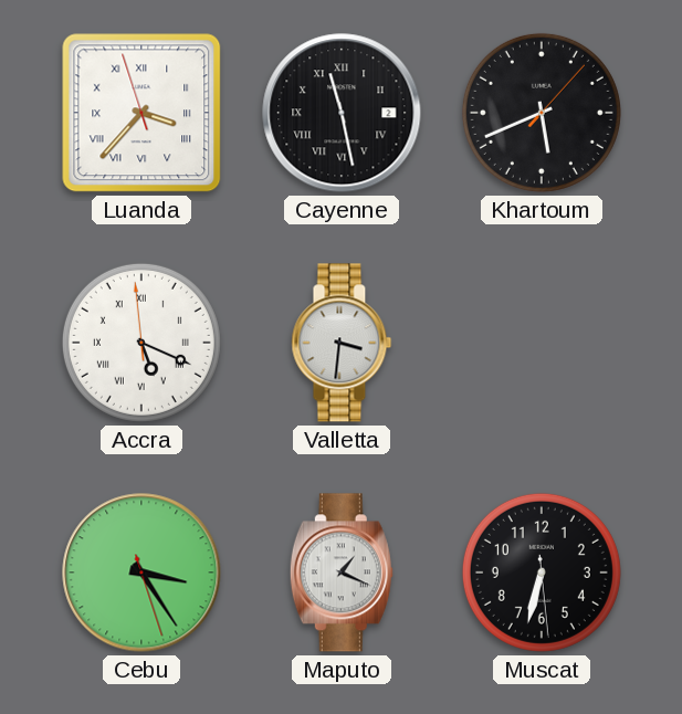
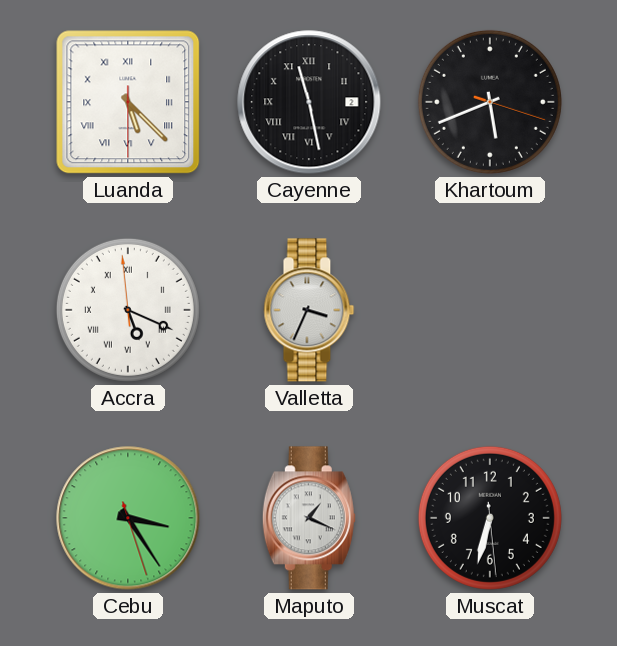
Luanda: 3:36 -> 5:22 (128, 102)
Khartoum: 5:41:07 -> 5:41:18 (490, 102)
Valletta: 3:31 -> 3:34 (309, 310)
